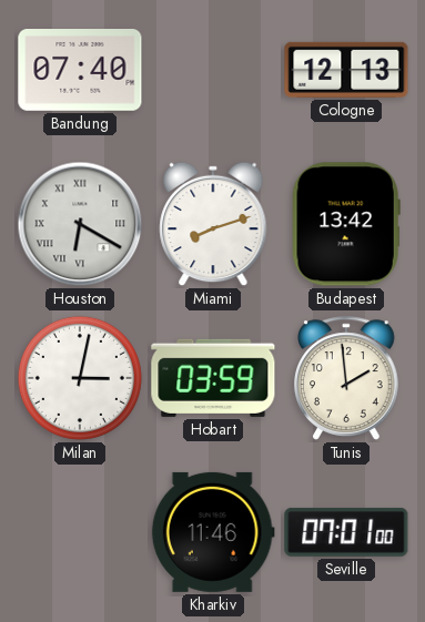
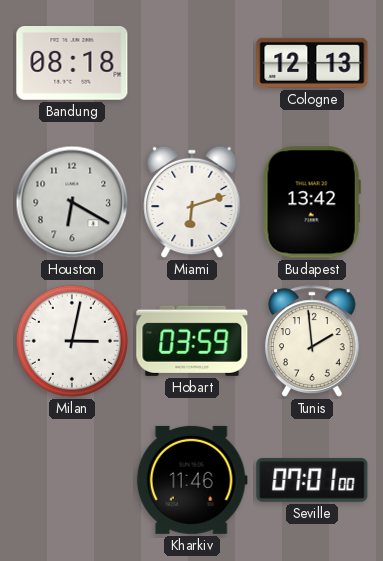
Bandung: 07:40 -> 08:18 (72, 64)
Houston numerals: Roman -> Arabic (72, 202)
Miami: 8:12 -> 6:12 (192, 202)
